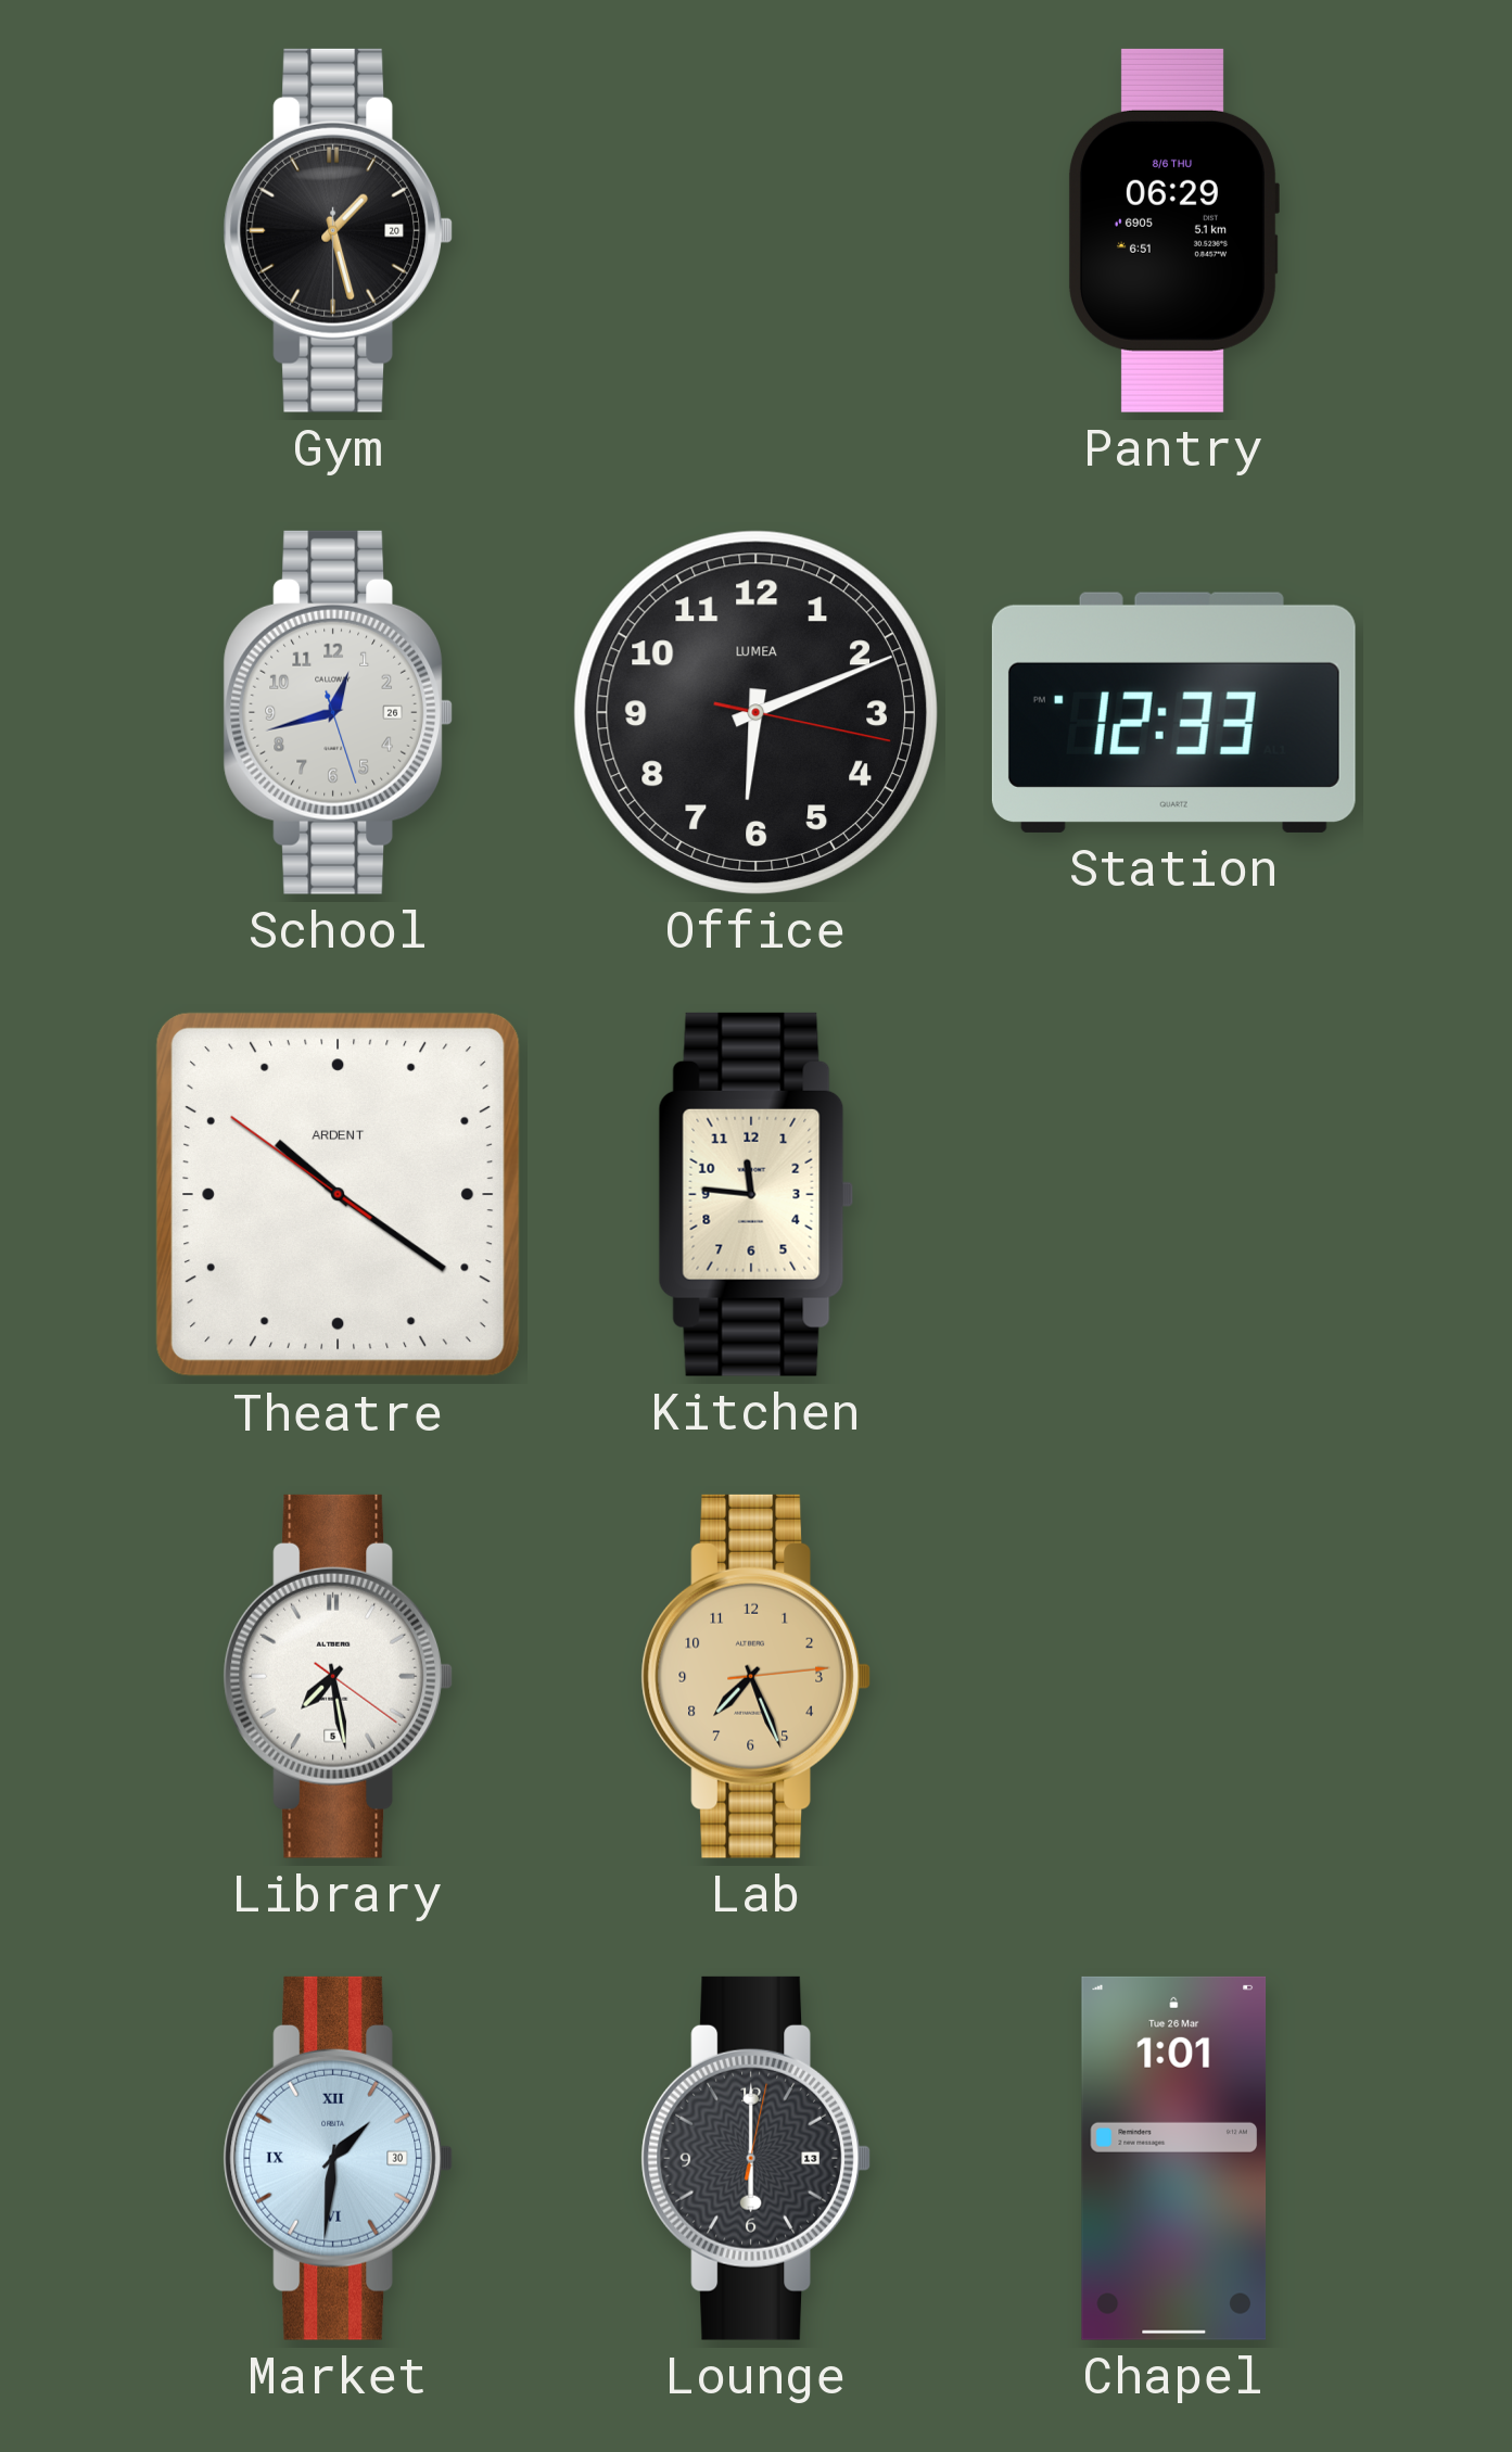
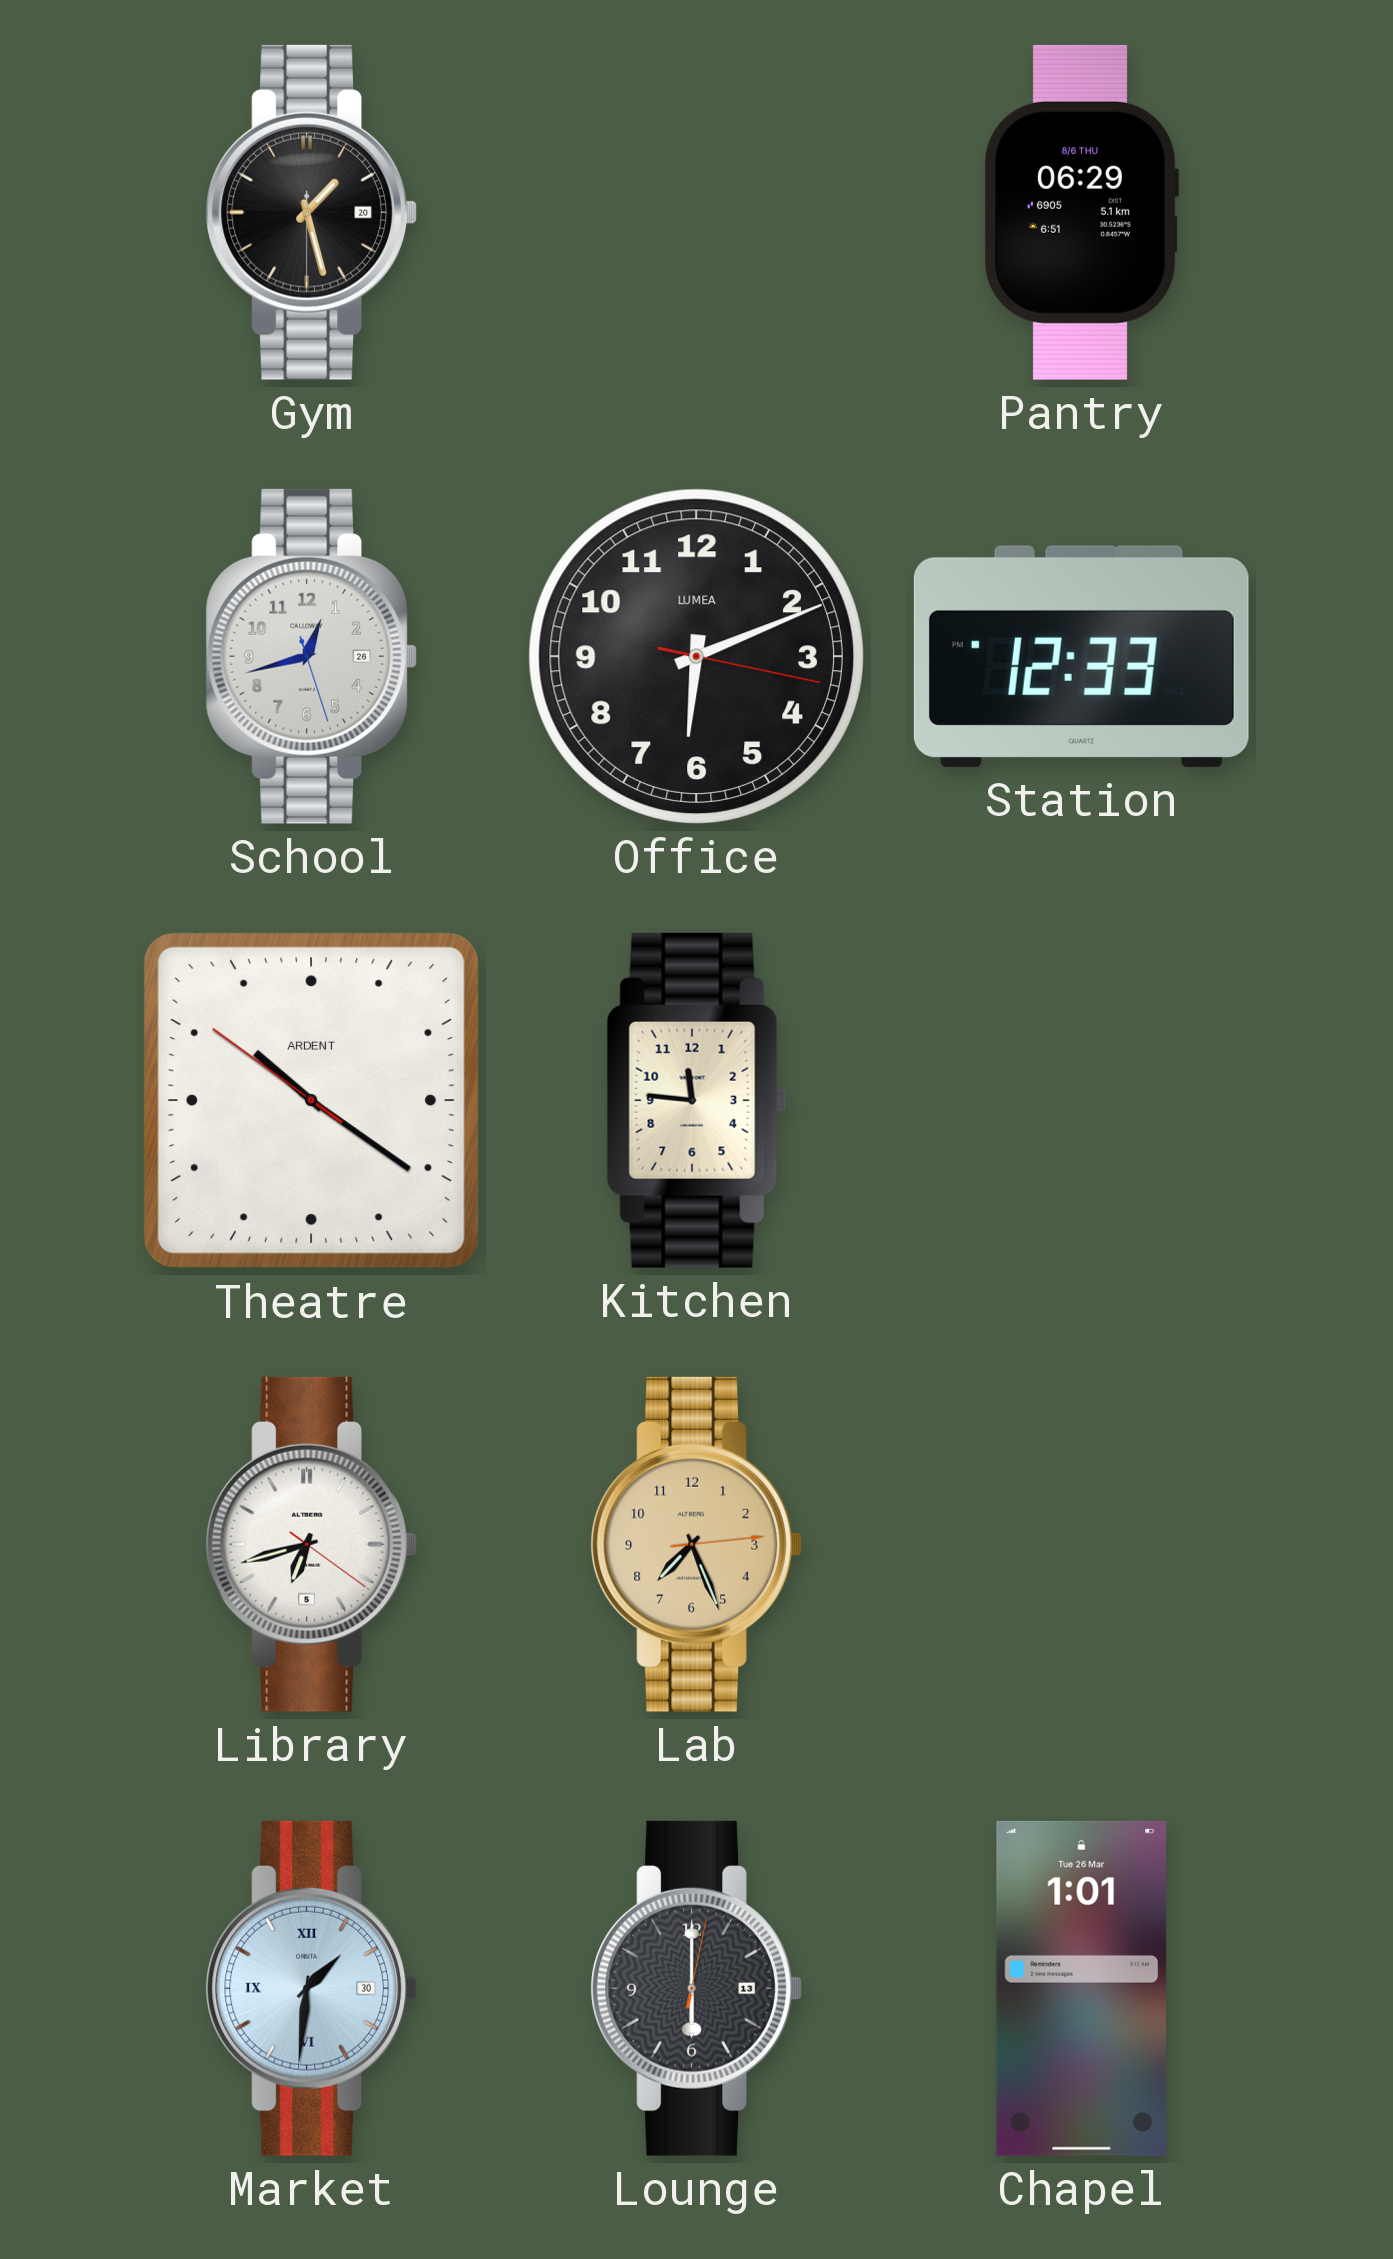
Library: 7:28 -> 6:42 (311, 1544)
